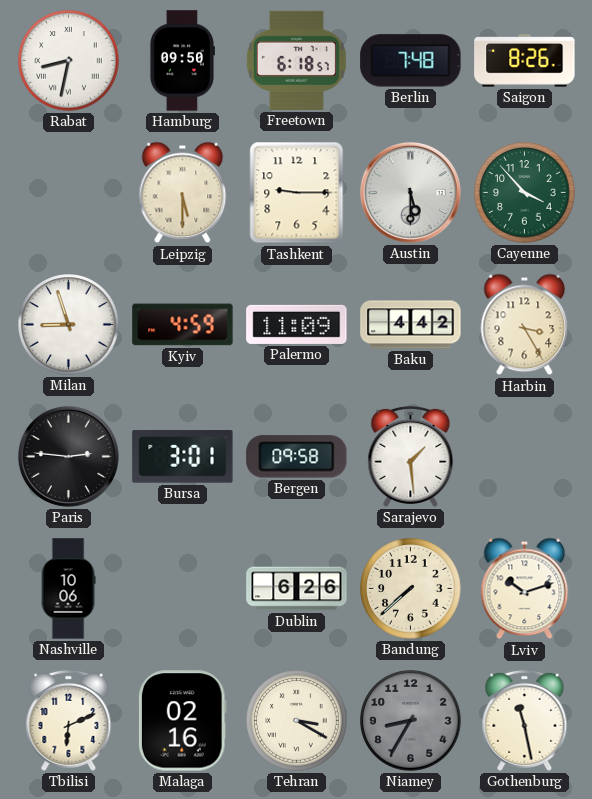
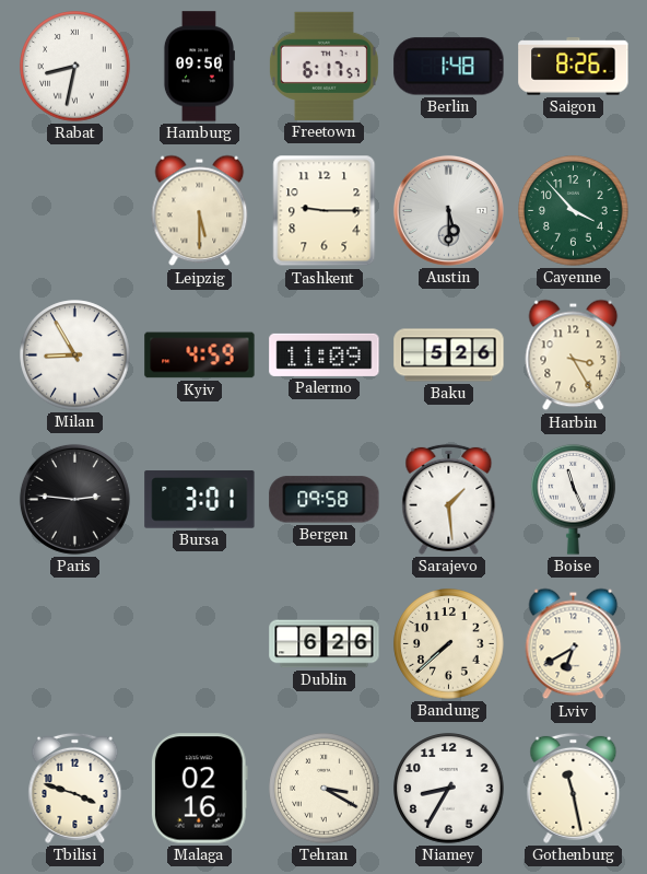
Freetown: 6:18 -> 6:17 (323, 66)
Berlin: 7:48 -> 1:48 (449, 67)
Milan: 8:57 -> 8:55 (75, 356)
Baku: 4:42 -> 5:26 (449, 356)
Boise: none -> 11:26 (574, 499)
Nashville: 10:06 -> none (68, 589)
Lviv: 10:12 -> 6:40 (574, 644)
Tbilisi: 6:11 -> 3:48 (75, 788)
Niamey dial: grey -> white (449, 789)
